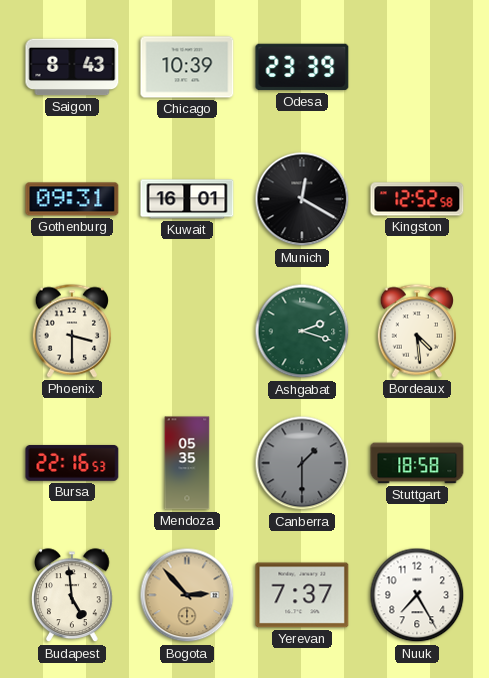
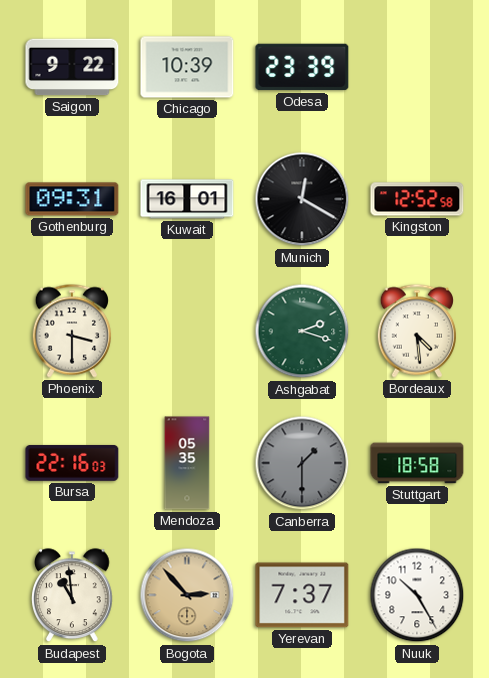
Saigon: 8:43 -> 9:22 (72, 67)
Bursa: 22:16:53 -> 22:16:03 (72, 463)
Budapest: 4:59 -> 10:59 (72, 596)
Nuuk: 7:25 -> 10:25 (417, 595)
